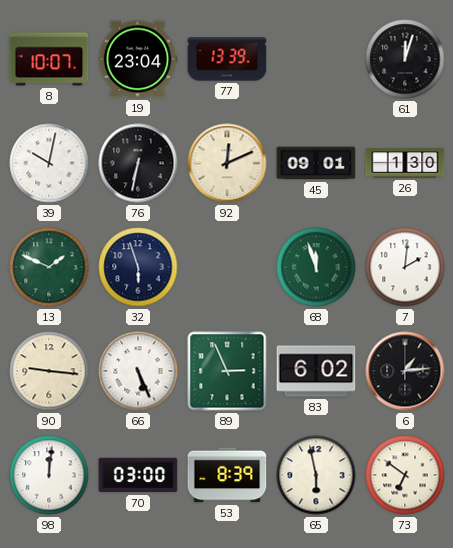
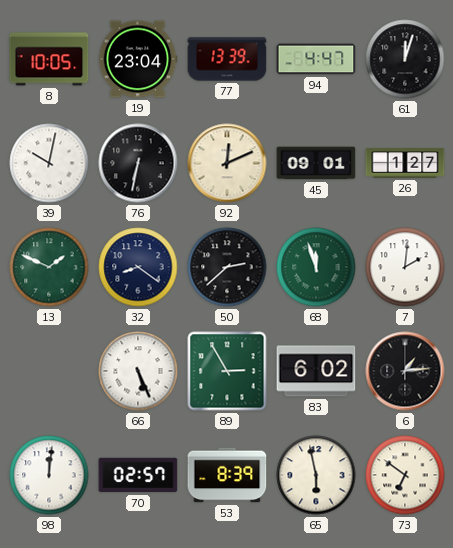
8: 10:07 -> 10:05 (49, 59)
94: none -> 4:47 (316, 59)
26: 1:30 -> 1:27 (405, 163)
32: 5:57 -> 8:21 (138, 267)
50: none -> 2:38 (227, 267)
90: 9:16 -> none (49, 371)
89: 2:56 -> 2:55 (227, 371)
70: 03:00 -> 02:57 (138, 475)
